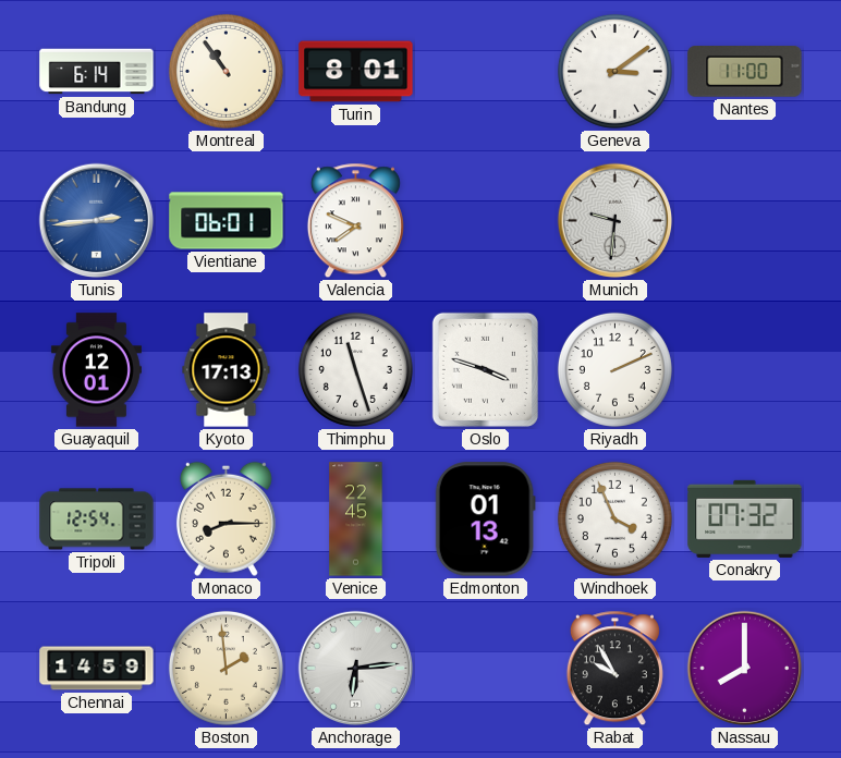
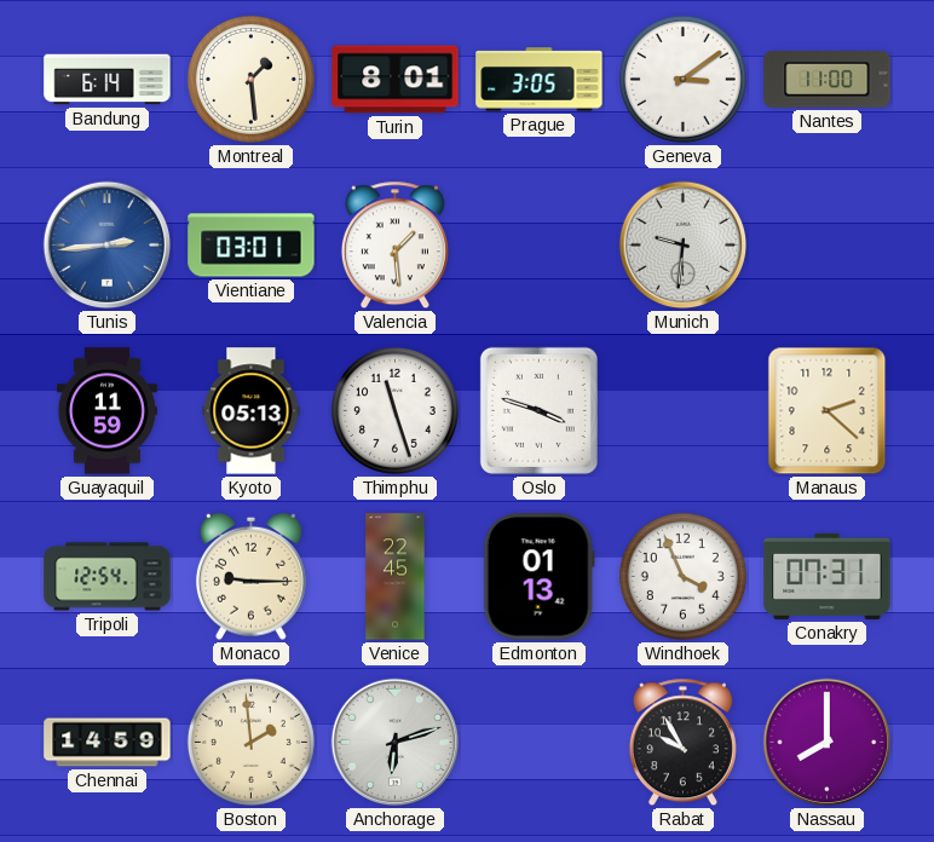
Montreal: 10:54 -> 1:29 (250, 79)
Prague: none -> 3:05 (540, 80)
Vientiane: 06:01 -> 03:01 (252, 246)
Valencia: 7:49 -> 1:29 (394, 246)
Guayaquil: 12:01 -> 11:59 (106, 411)
Kyoto: 17:13 -> 05:13 (252, 411)
Riyadh: 2:11 -> none (614, 369)
Manaus: none -> 2:22 (828, 411)
Monaco: 8:15 -> 9:15 (250, 576)
Conakry: 07:32 -> 07:31 (828, 576)
Anchorage: 6:14 -> 6:12 (396, 743)
